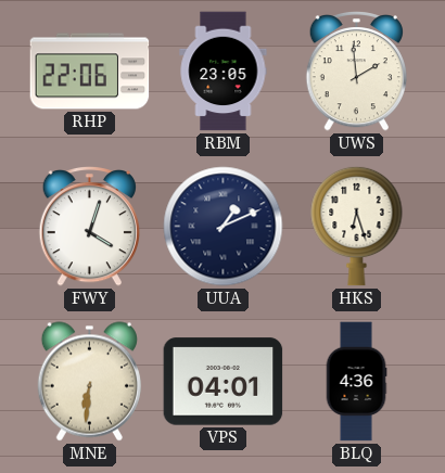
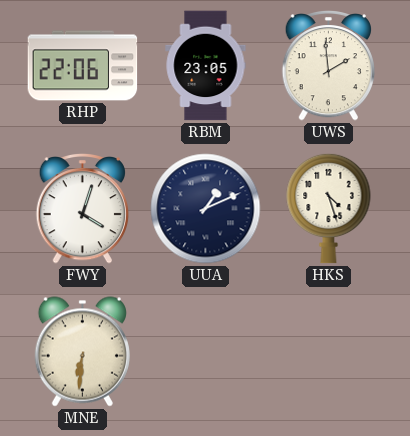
HKS: 6:27 -> 4:27 (329, 208)
VPS: 04:01 -> none (224, 382)
BLQ: 4:36 -> none (356, 382)
